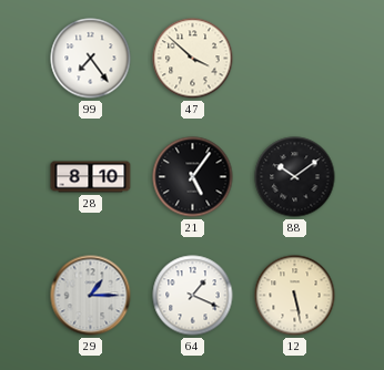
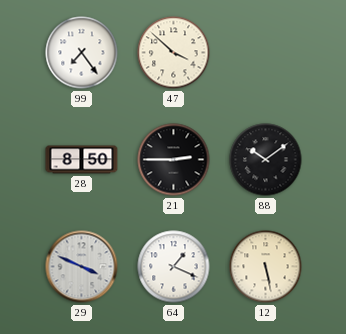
28: 8:10 -> 8:50 (82, 160)
21: 5:06 -> 2:45 (174, 160)
29: 1:15 -> 3:49 (82, 267)
